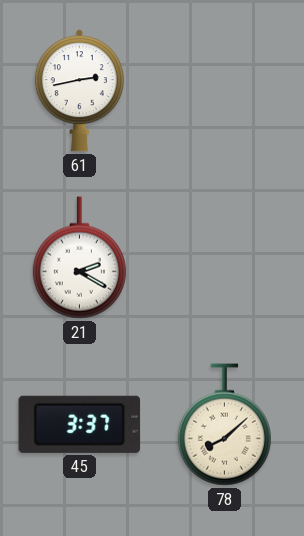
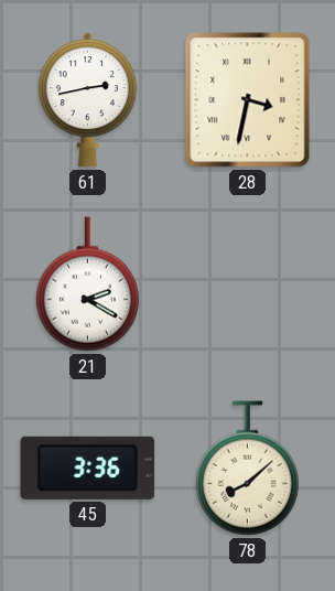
28: none -> 3:32 (248, 100)
45: 3:37 -> 3:36 (88, 468)
